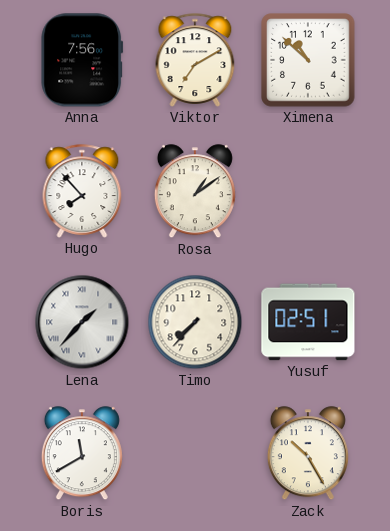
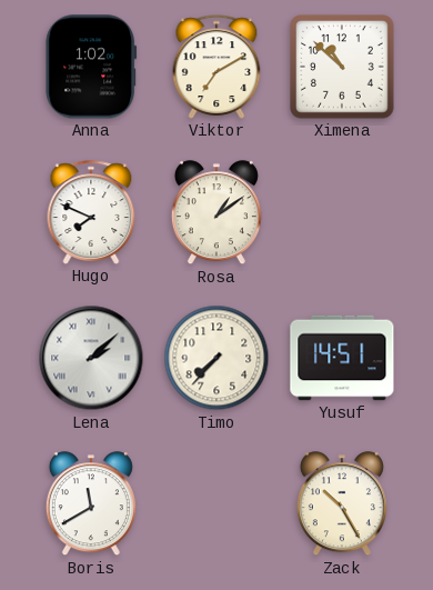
Anna: 7:56 -> 1:02 (91, 67)
Hugo: 7:53 -> 7:49 (91, 212)
Lena: 1:37 -> 2:08 (91, 358)
Yusuf: 02:51 -> 14:51 (342, 358)
